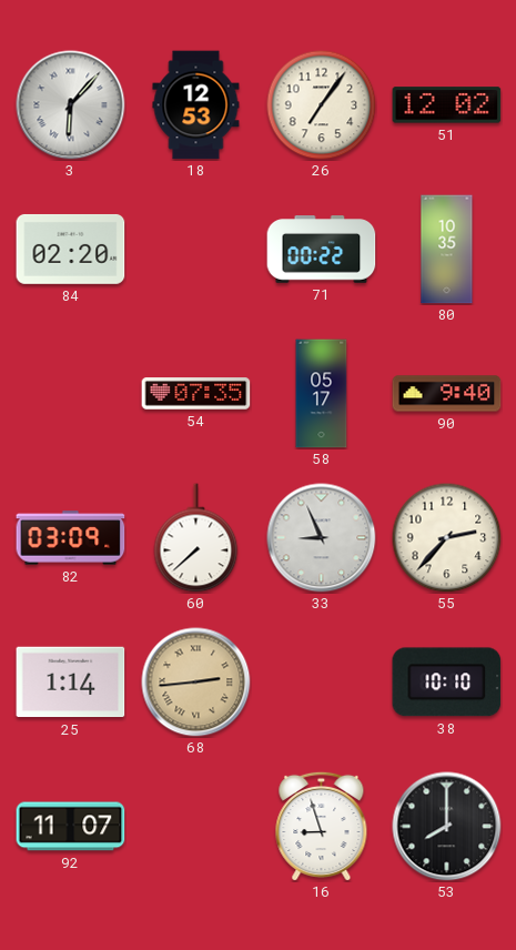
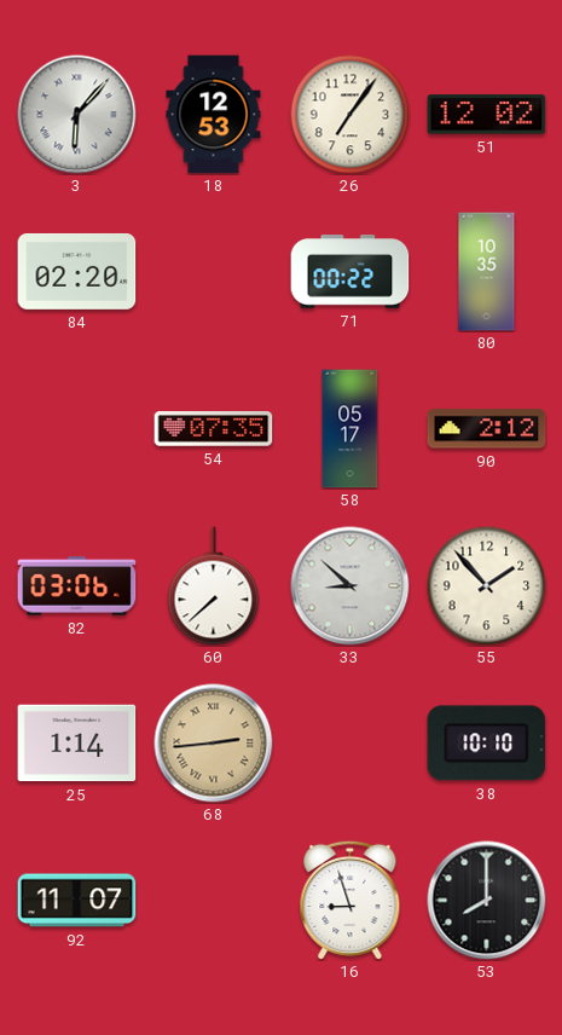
90: 9:40 -> 2:12 (487, 429)
82: 03:09 -> 03:06 (77, 586)
33: 8:56 -> 8:52 (350, 586)
55: 2:37 -> 1:53 (487, 586)
